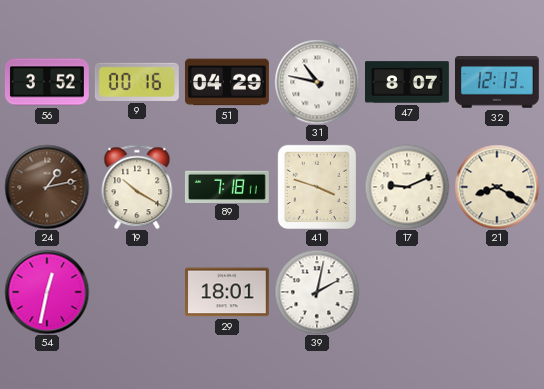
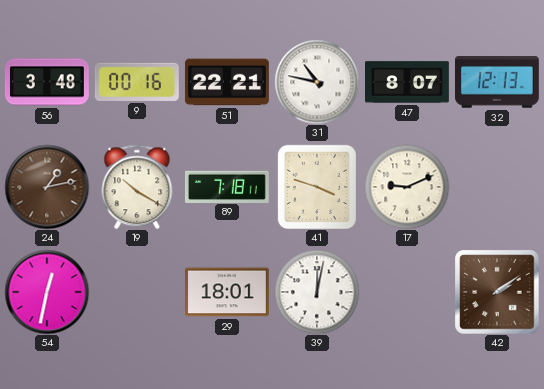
56: 3:52 -> 3:48 (47, 82)
51: 04:29 -> 22:21 (227, 82)
21: 8:20 -> none (497, 187)
39: 2:02 -> 12:02 (317, 292)
42: none -> 2:09 (497, 292)
